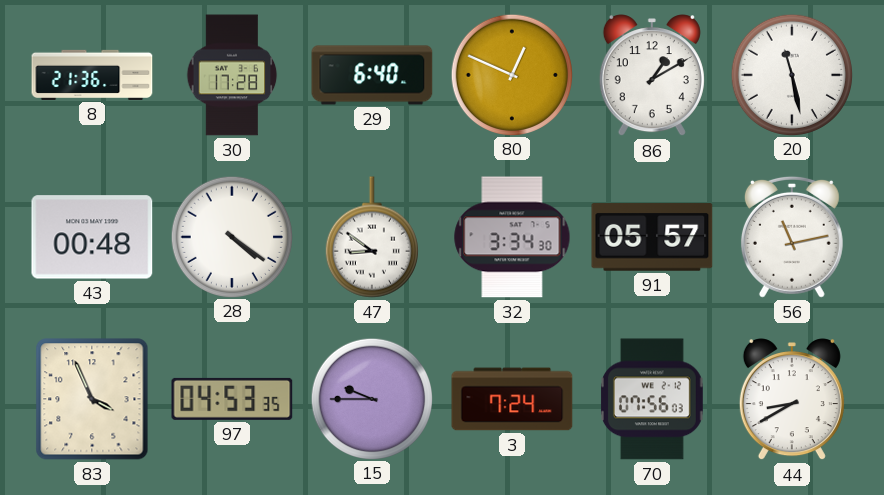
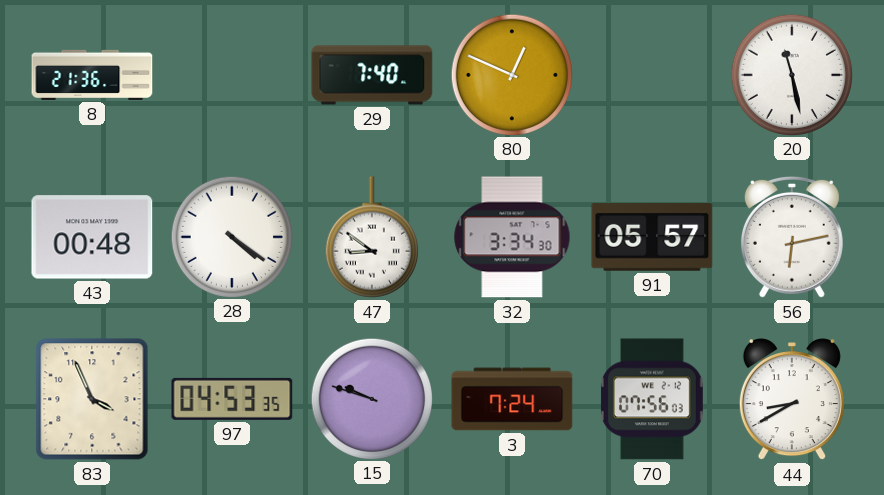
30: 17:28 -> none (232, 75)
29: 6:40 -> 7:40 (372, 75)
86: 1:10 -> none (652, 76)
56: 11:13 -> 6:13 (792, 237)
15: 9:45 -> 9:48 (371, 398)
